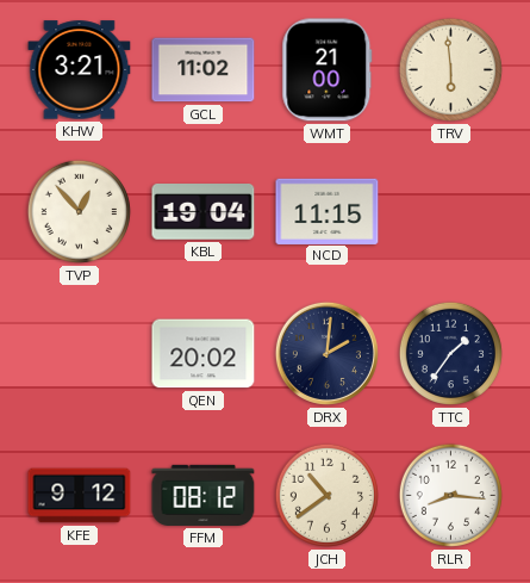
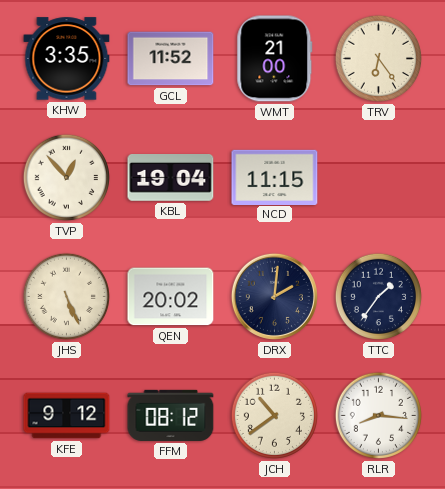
KHW: 3:21 -> 3:35 (67, 59)
GCL: 11:02 -> 11:52 (171, 59)
TRV: 5:59 -> 6:24 (378, 58)
JHS: none -> 5:26 (66, 296)
